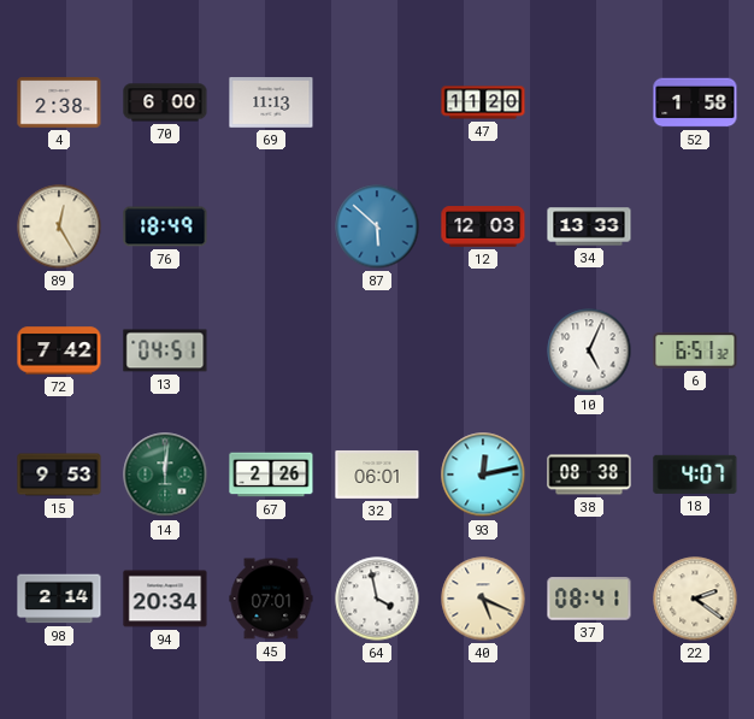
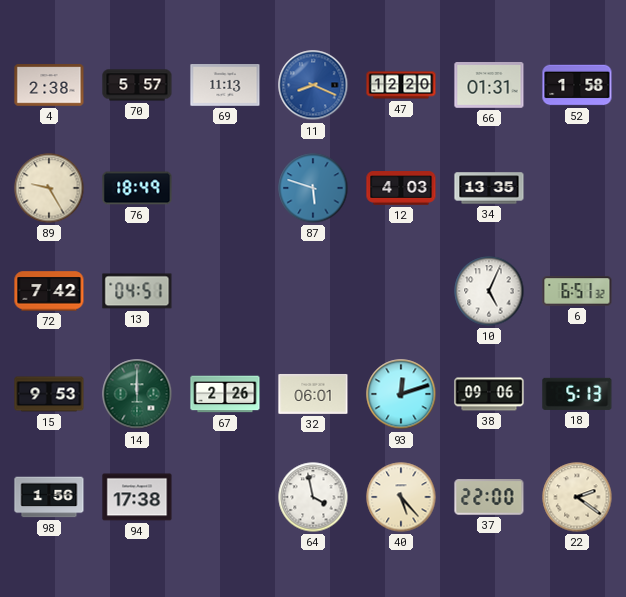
70: 6:00 -> 5:57 (137, 85)
11: none -> 8:19 (313, 85)
47: 11:20 -> 12:20 (401, 85)
66: none -> 01:31 (489, 86)
89: 12:25 -> 9:25 (49, 188)
87: 5:52 -> 5:48 (313, 188)
12: 12:03 -> 4:03 (401, 188)
34: 13:33 -> 13:35 (489, 188)
14: 12:01 -> 12:00 (137, 394)
93: 12:13 -> 12:12 (401, 394)
38: 08:38 -> 09:06 (489, 394)
18: 4:07 -> 5:13 (577, 394)
98: 2:14 -> 1:56 (49, 497)
94: 20:34 -> 17:38 (137, 497)
45: 07:01 -> none (271, 599)
40: 5:19 -> 5:23 (401, 497)
37: 08:41 -> 22:00 (489, 497)
